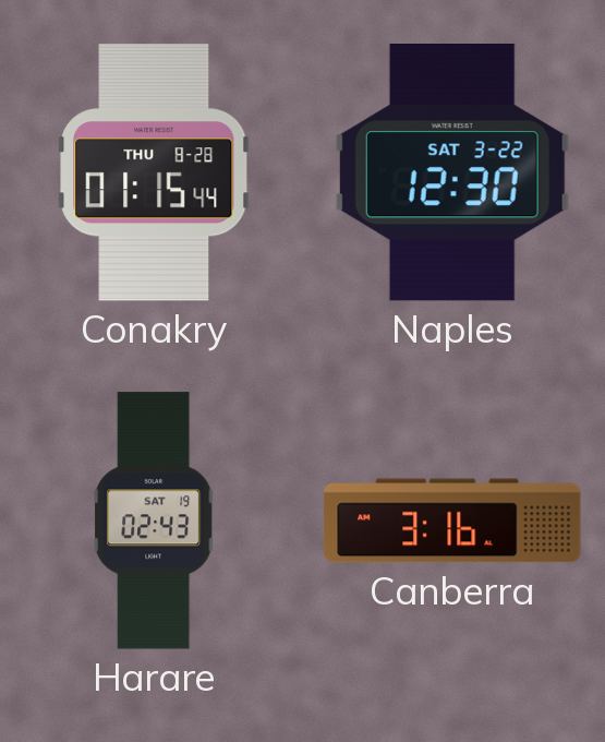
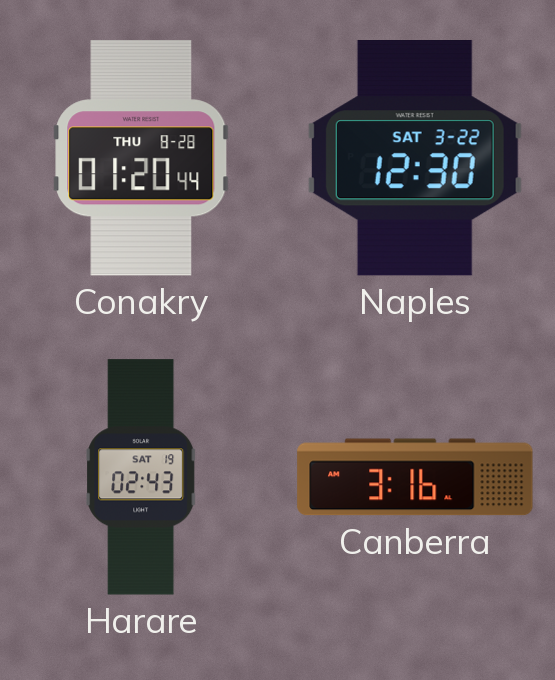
Conakry: 01:15 -> 01:20 (141, 158)
